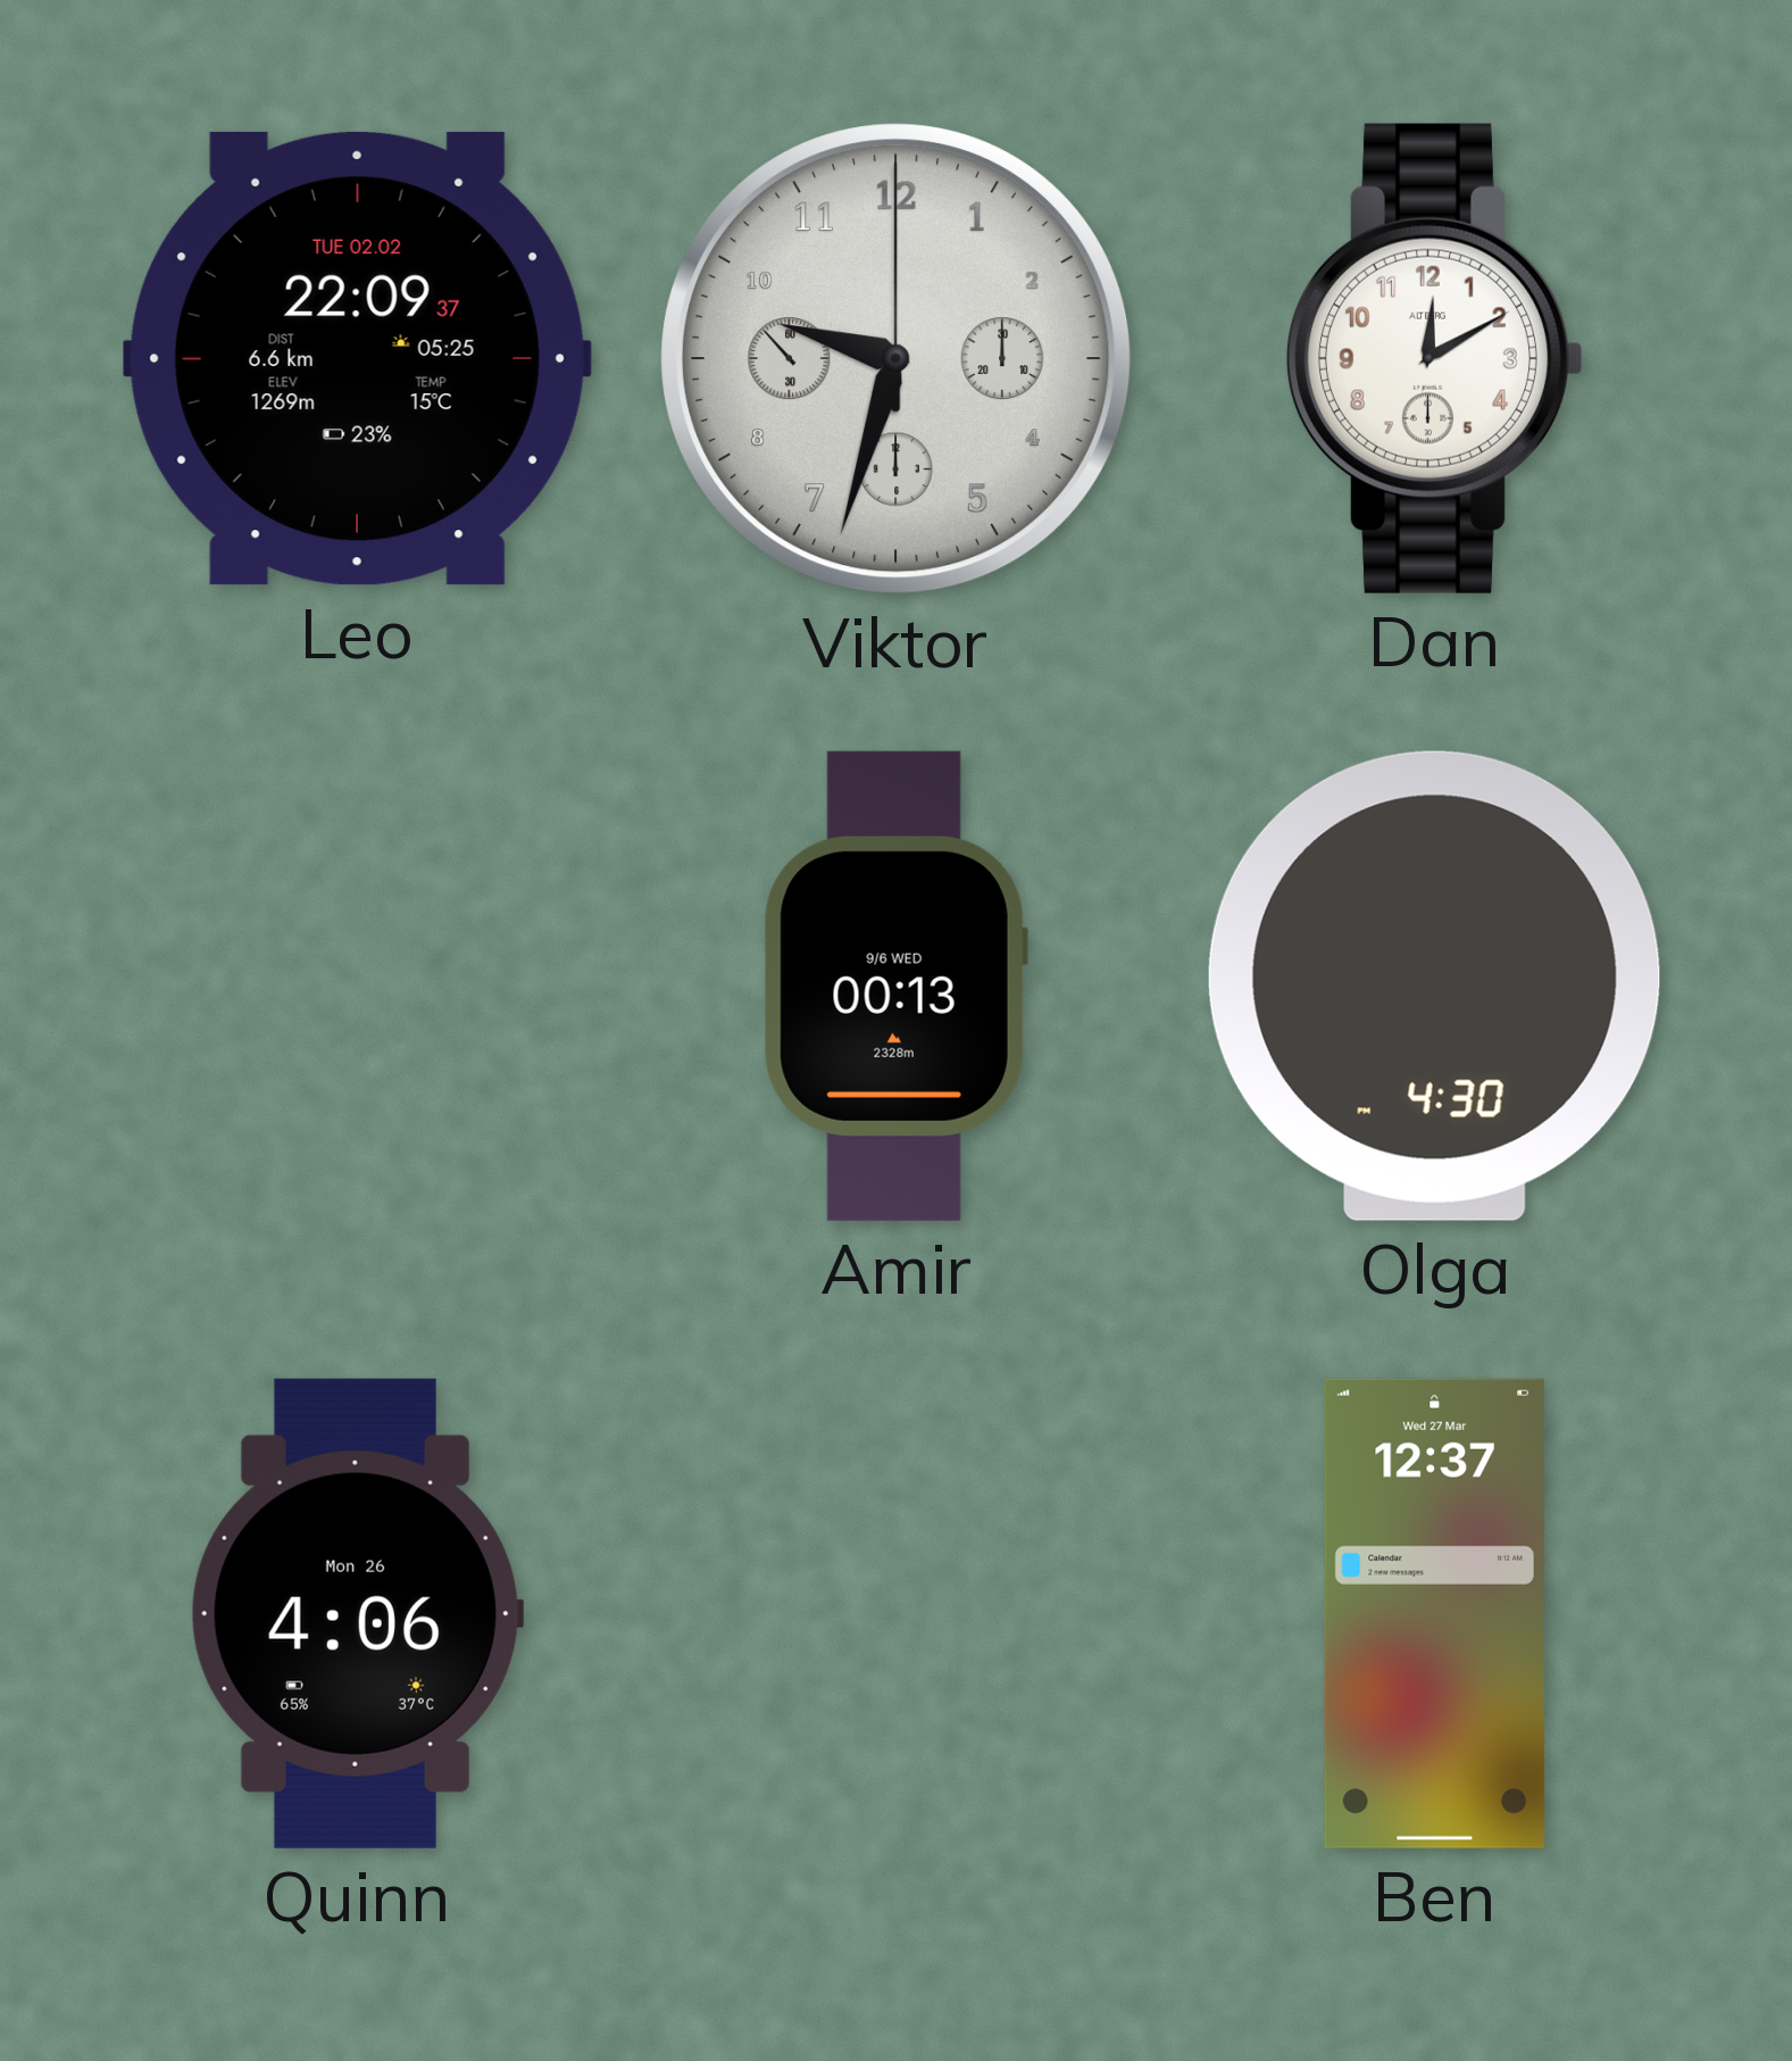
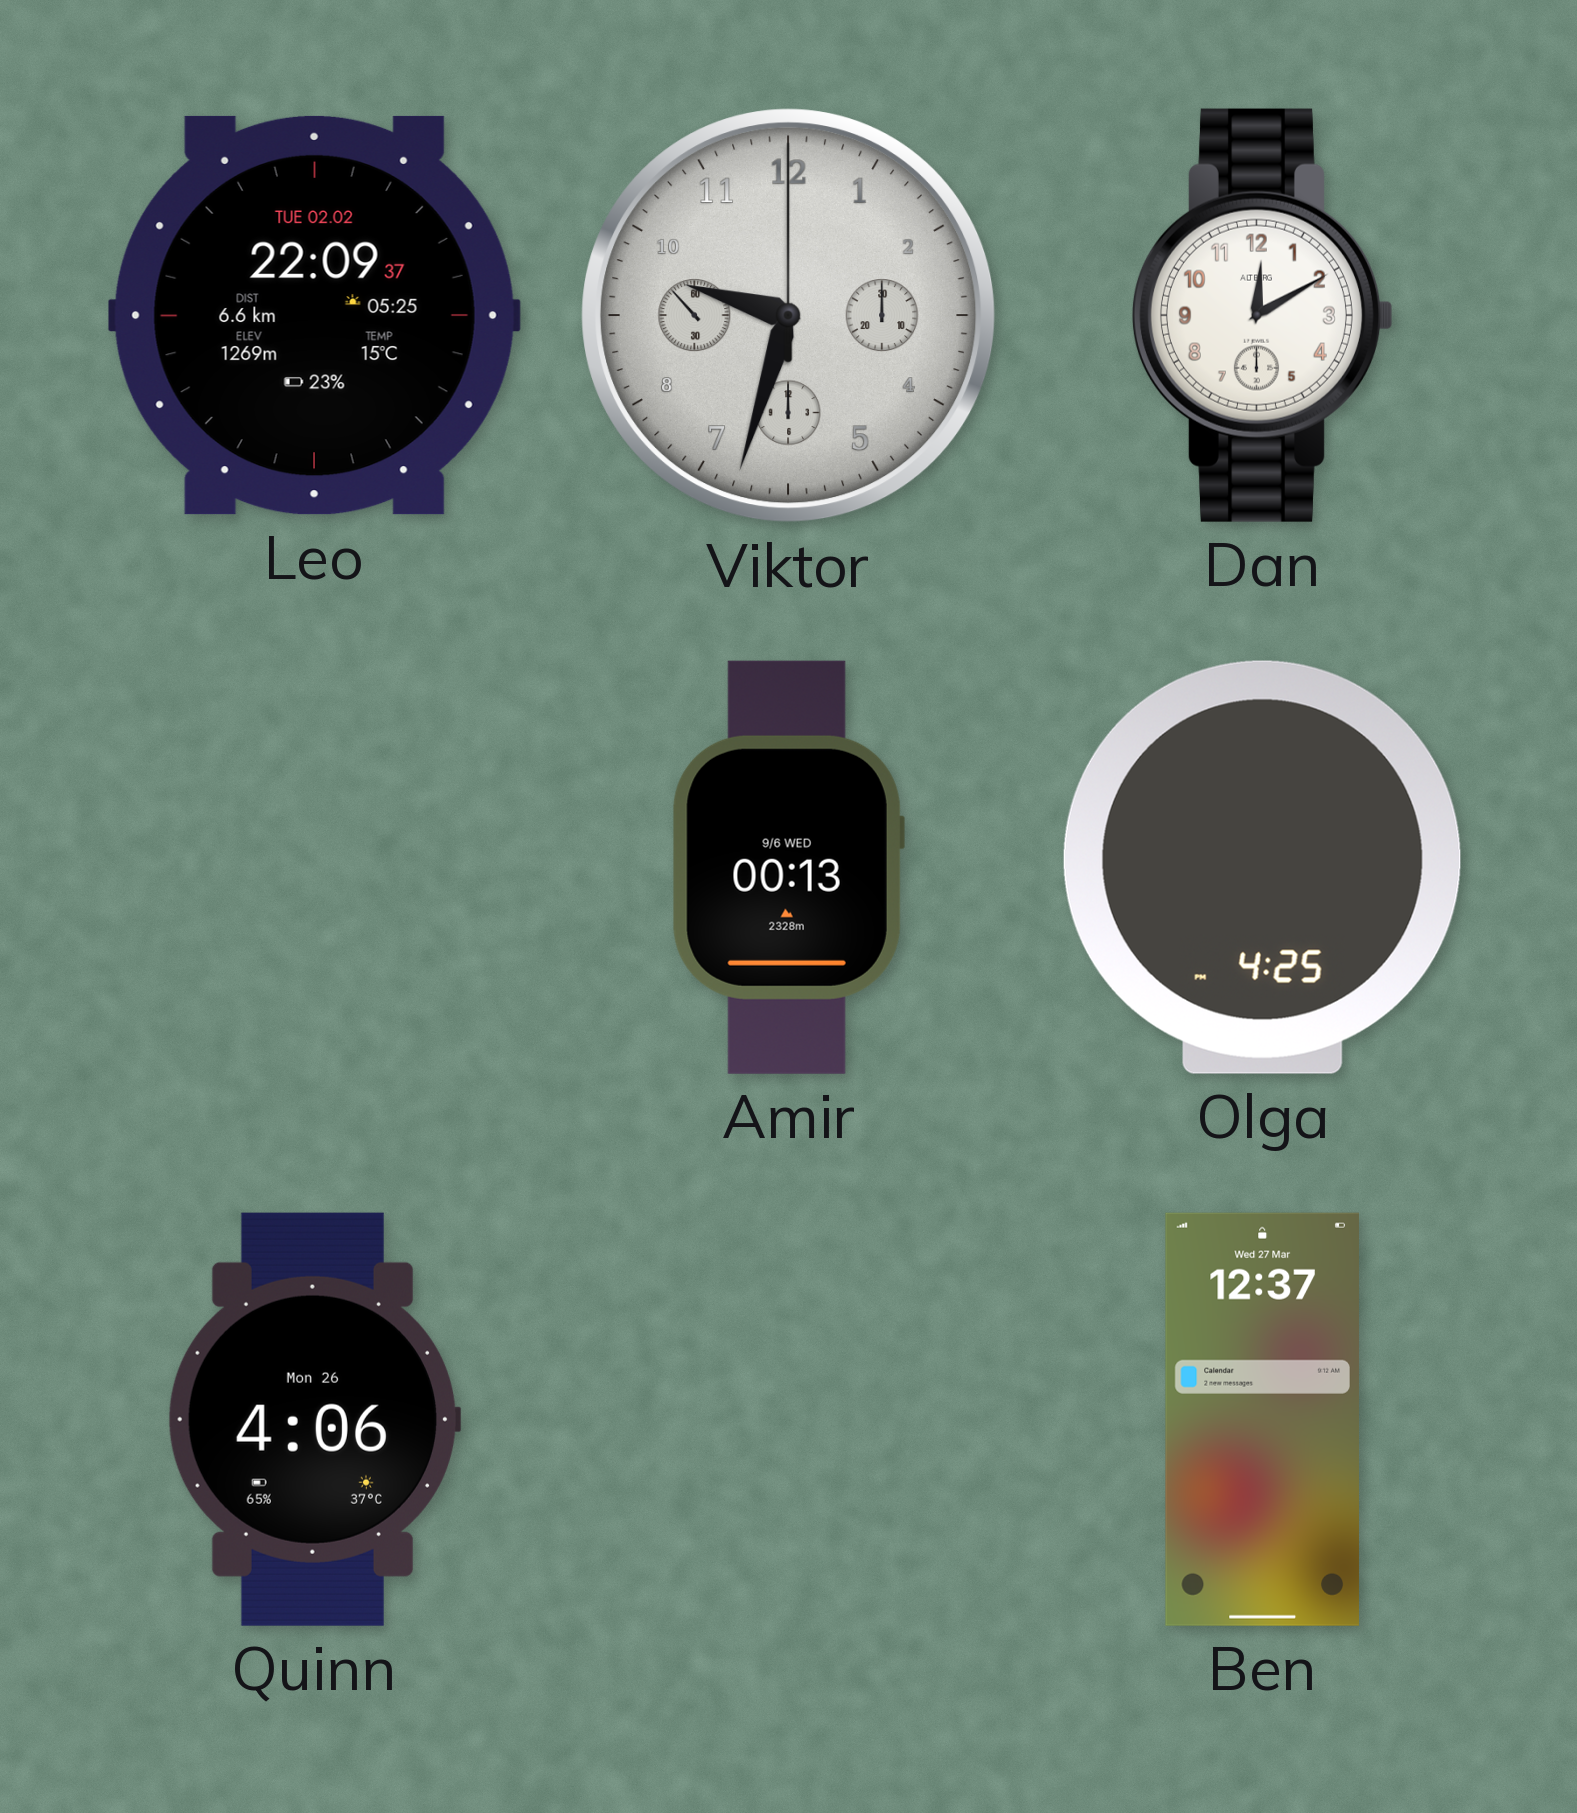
Olga: 4:30 -> 4:25 (1262, 867)
